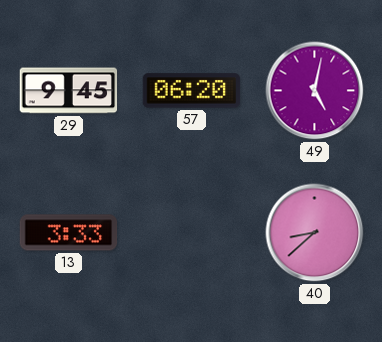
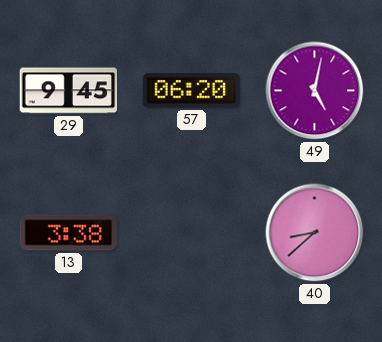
13: 3:33 -> 3:38 (69, 233)
